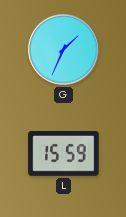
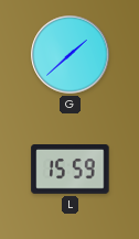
G: 1:34 -> 1:38 (71, 55)
